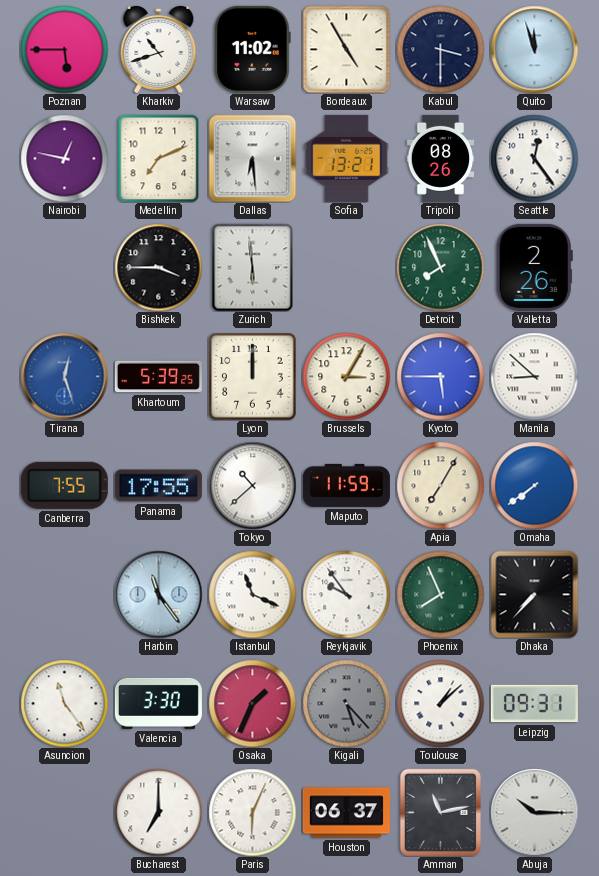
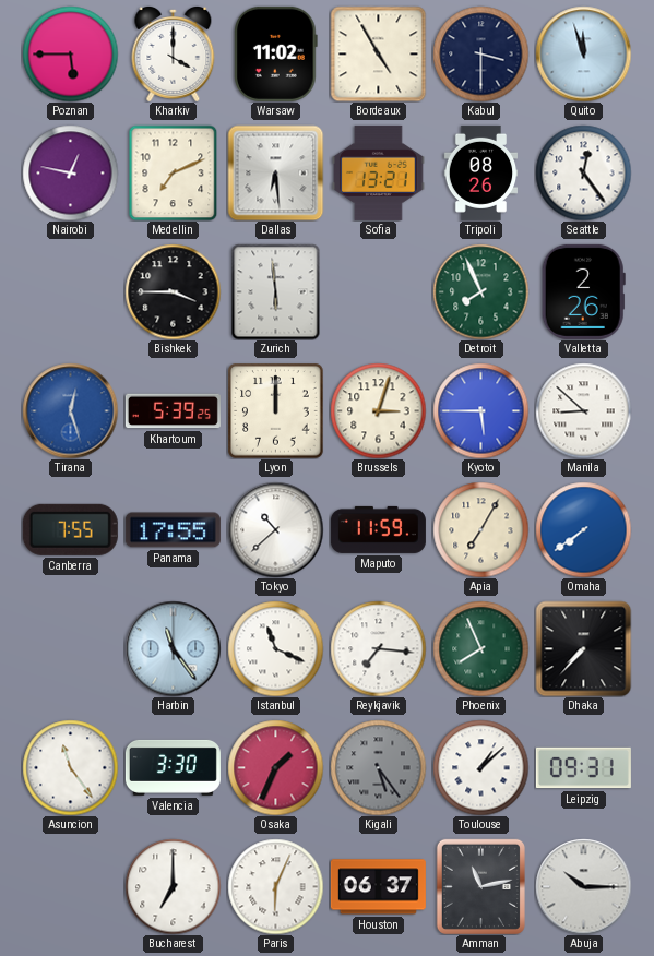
Kharkiv: 10:42 -> 4:00 (174, 53)
Brussels: 3:05 -> 3:03 (378, 410)
Reykjavik: 9:54 -> 7:16 (378, 648)
Kigali: 5:23 -> 5:24 (378, 767)
